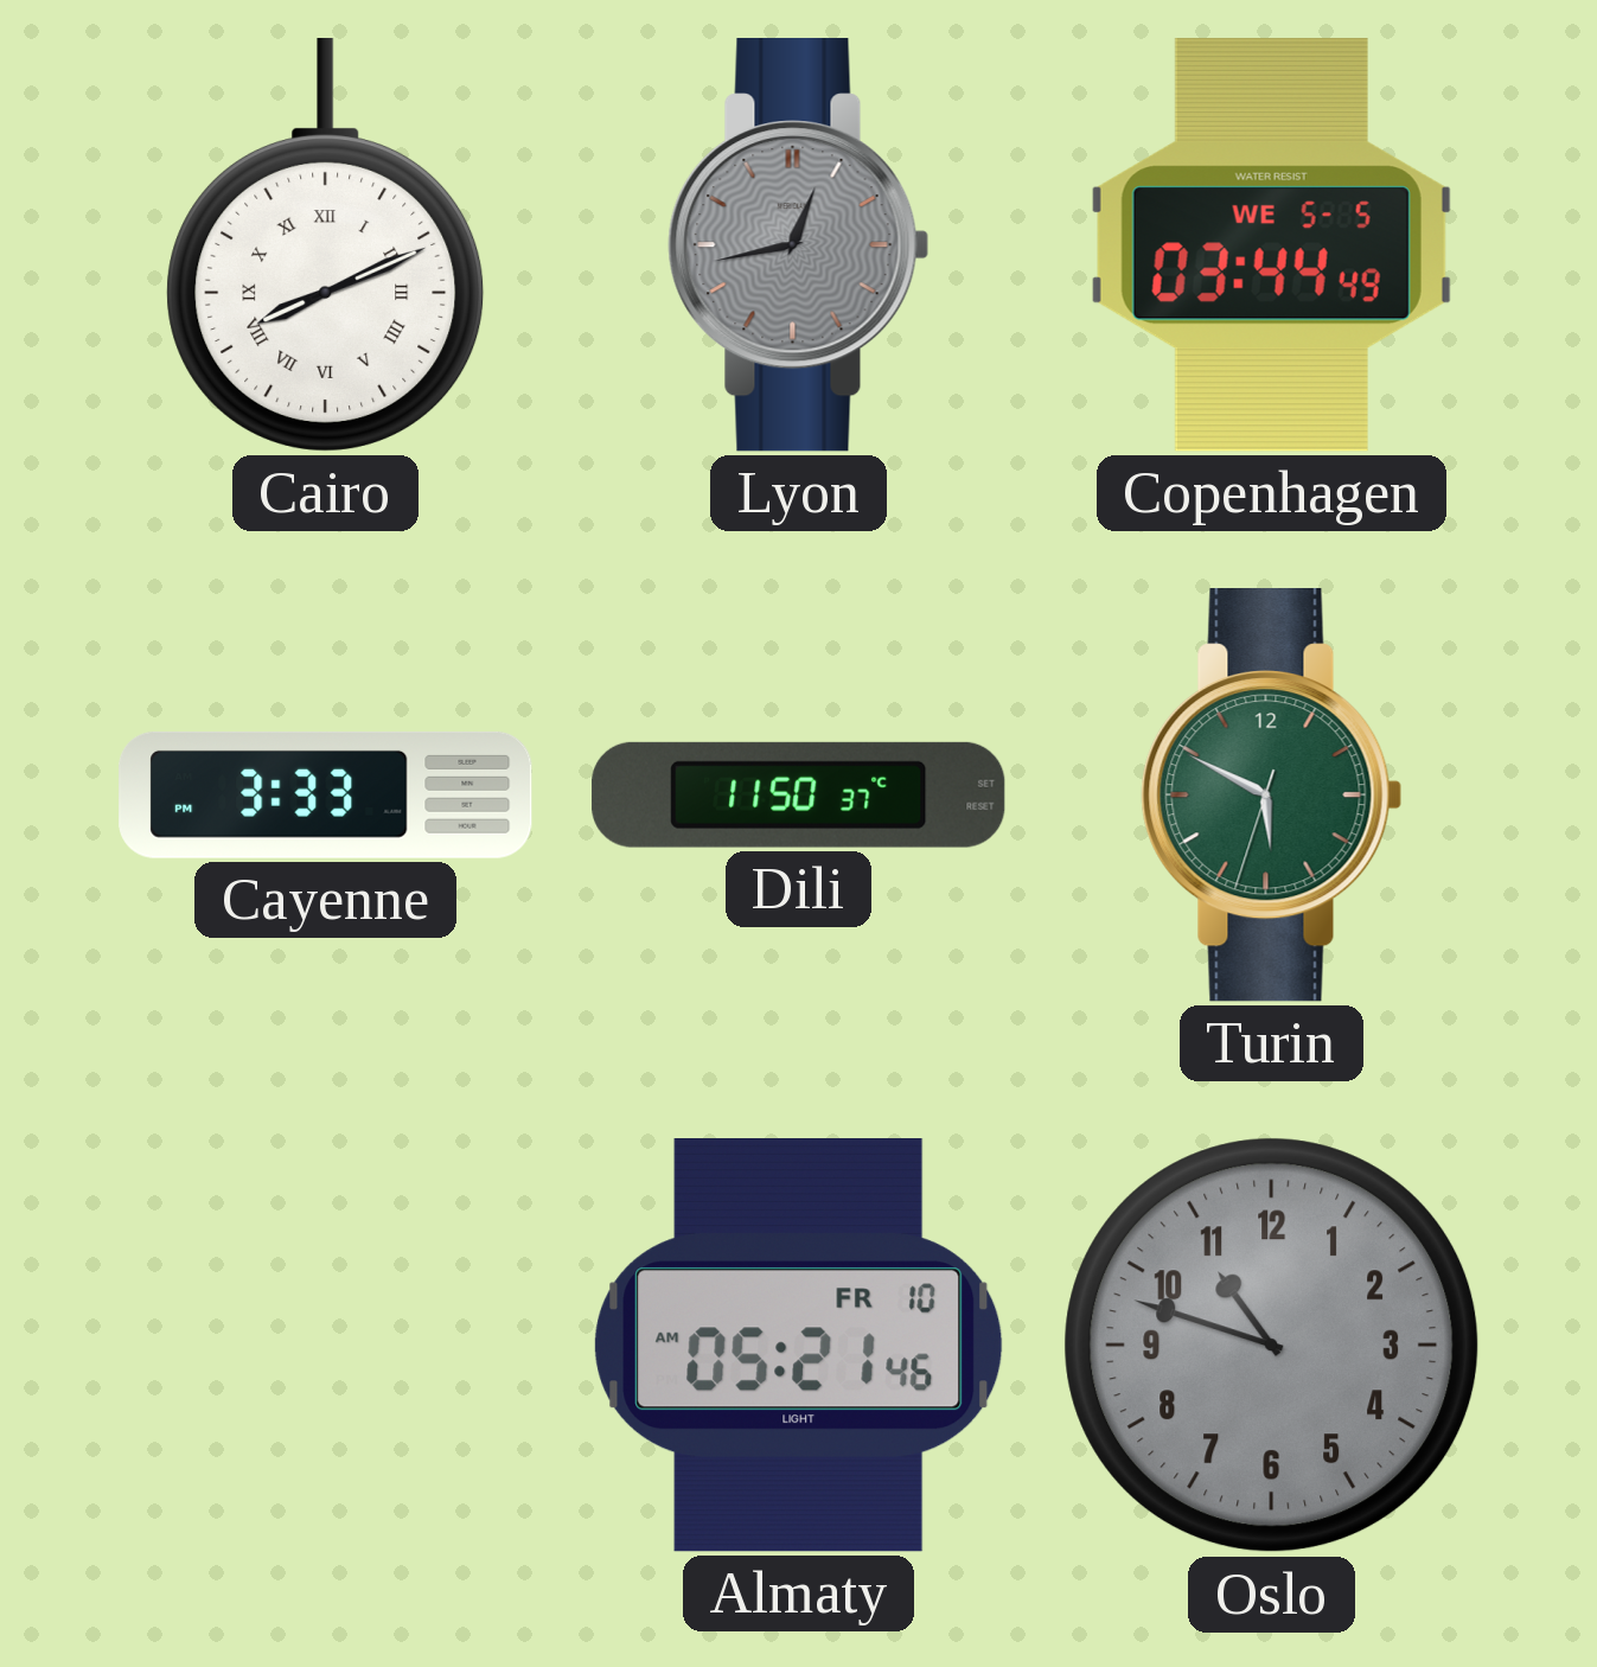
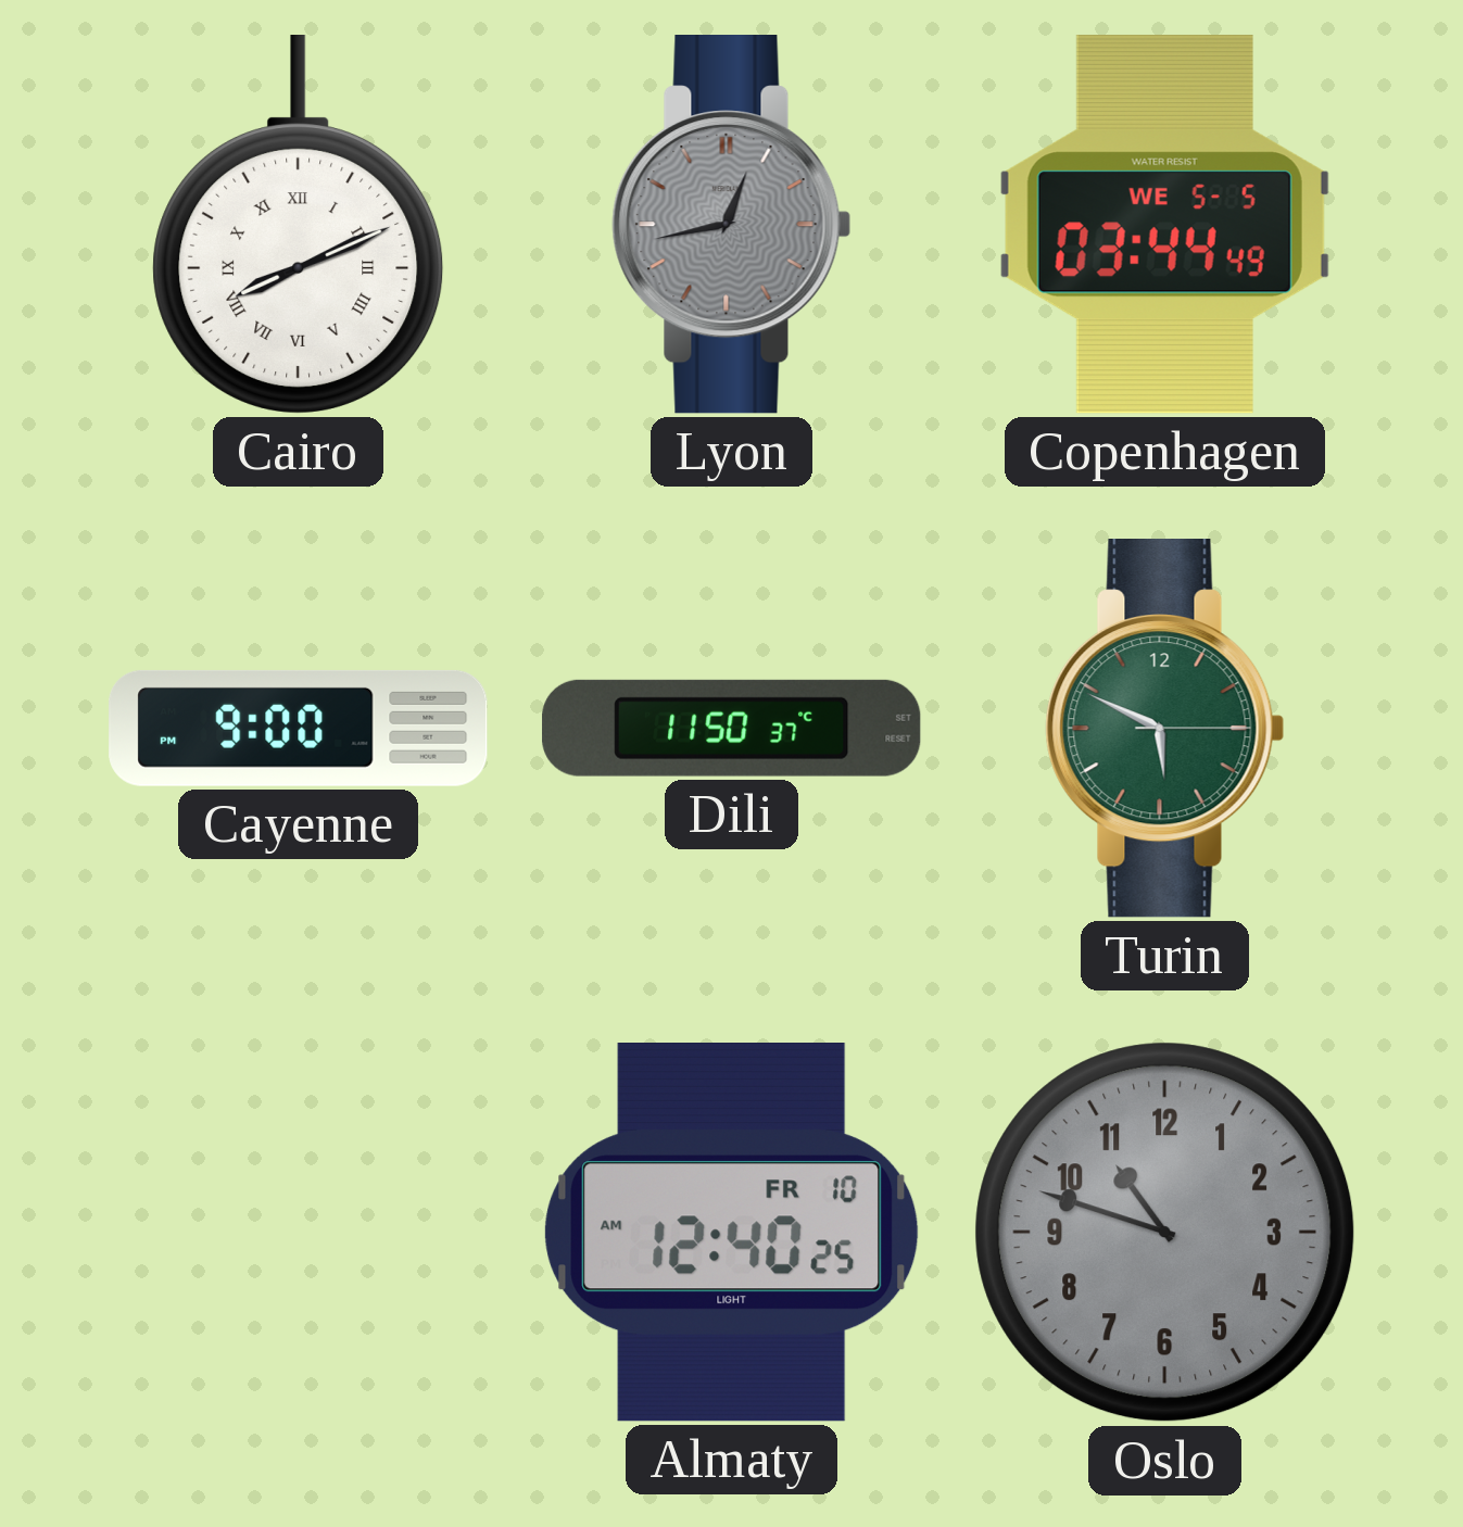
Cayenne: 3:33 -> 9:00 (299, 728)
Turin: 5:49:33 -> 5:49:15 (1165, 729)
Almaty: 05:21 -> 12:40 (732, 1233)
